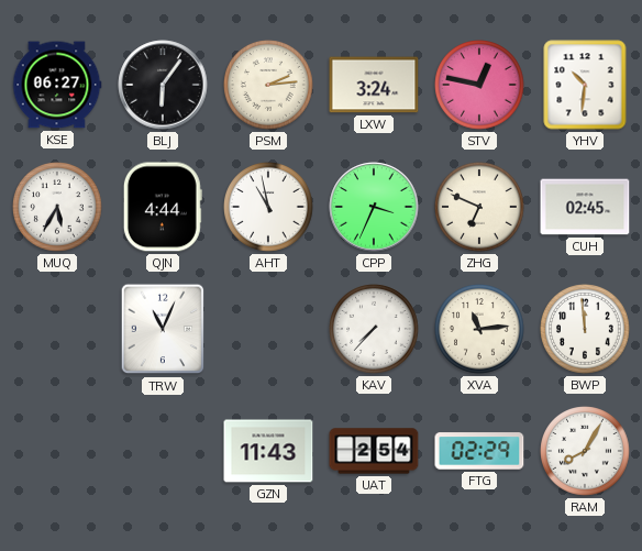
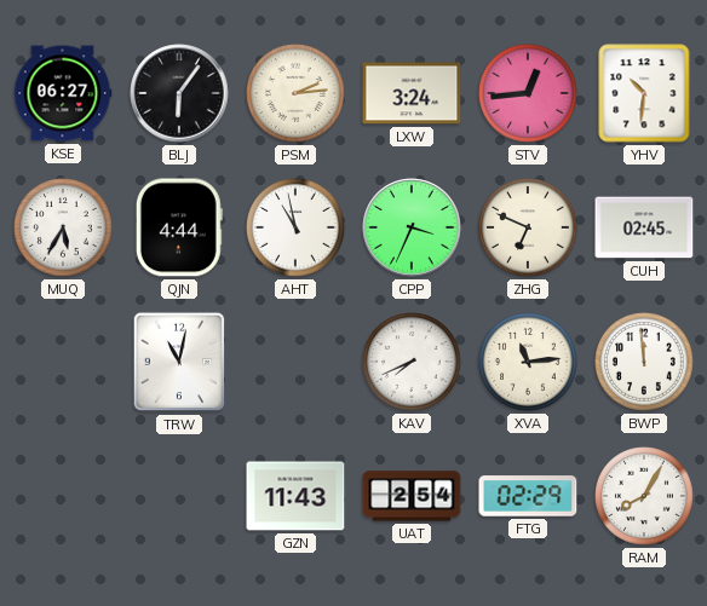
STV: 12:47 -> 12:44 (528, 93)
TRW: 11:04 -> 11:02 (179, 362)
KAV: 7:37 -> 7:41 (412, 362)
